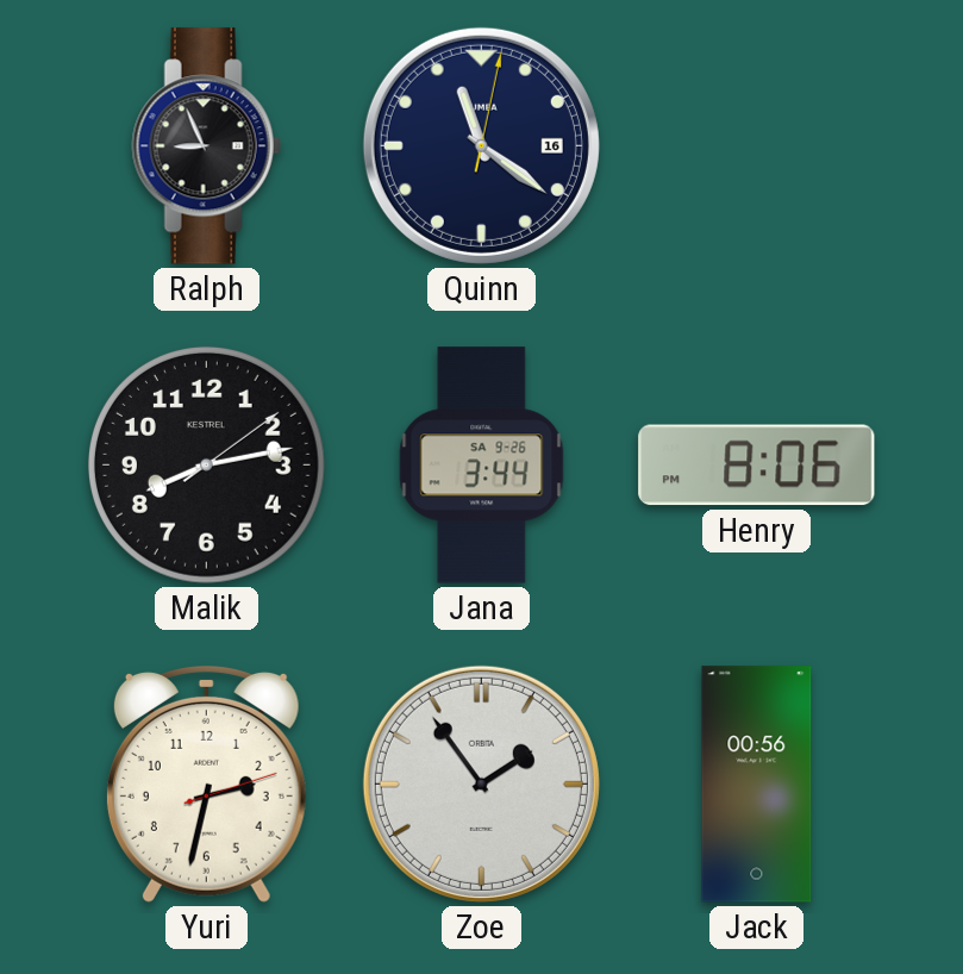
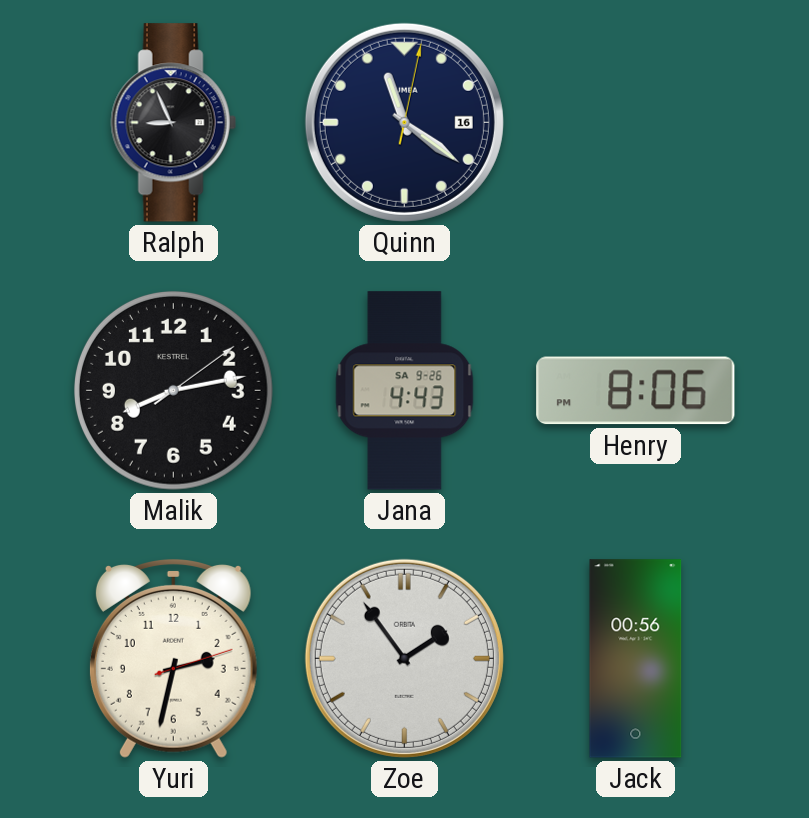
Jana: 3:44 -> 4:43 (405, 391)
